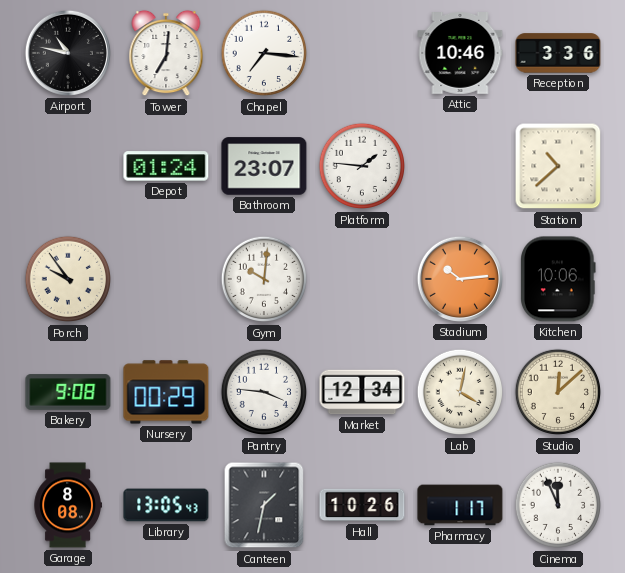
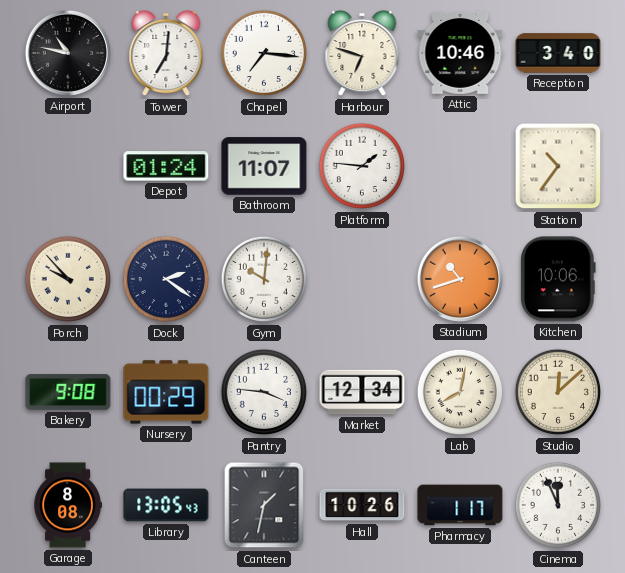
Harbour: none -> 6:48 (362, 53)
Reception: 3:36 -> 3:40 (558, 53)
Bathroom: 23:07 -> 11:07 (264, 166)
Station: 10:38 -> 10:36 (558, 166)
Porch: 9:54 -> 9:53 (68, 279)
Dock: none -> 2:21 (166, 279)
Stadium: 10:14 -> 10:42 (460, 279)
Lab: 4:02 -> 8:02 (460, 392)
